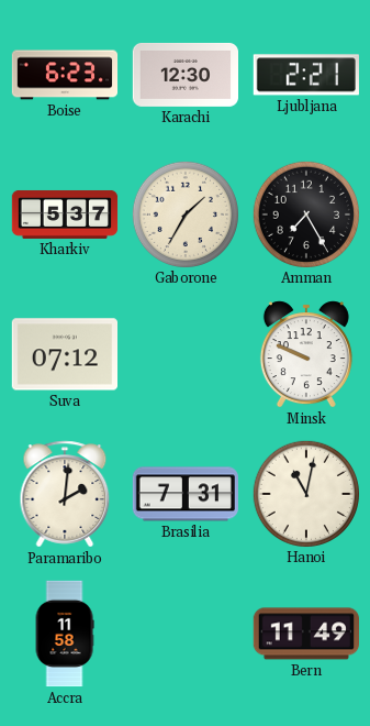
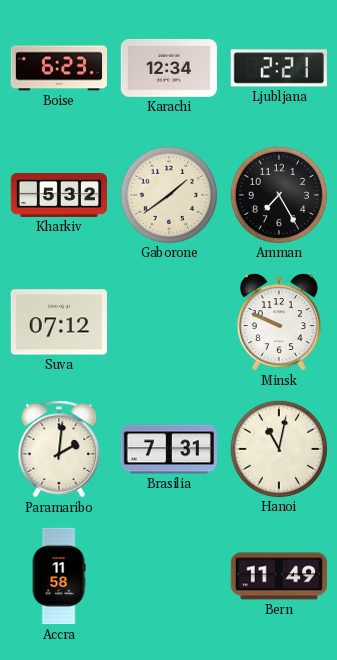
Karachi: 12:30 -> 12:34 (168, 68)
Kharkiv: 5:37 -> 5:32 (59, 195)
Gaborone: 1:35 -> 1:39 (168, 194)
